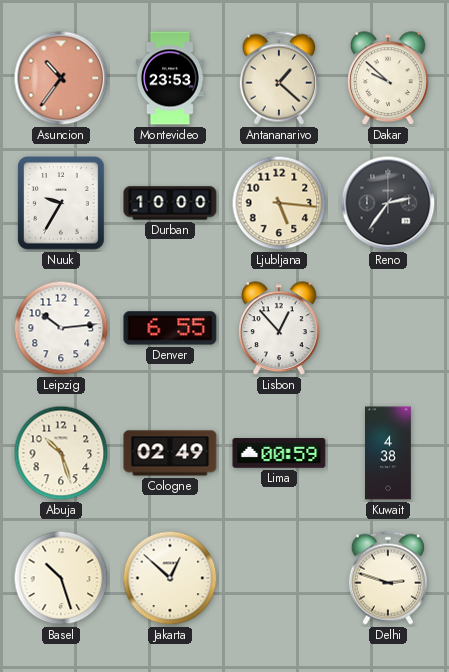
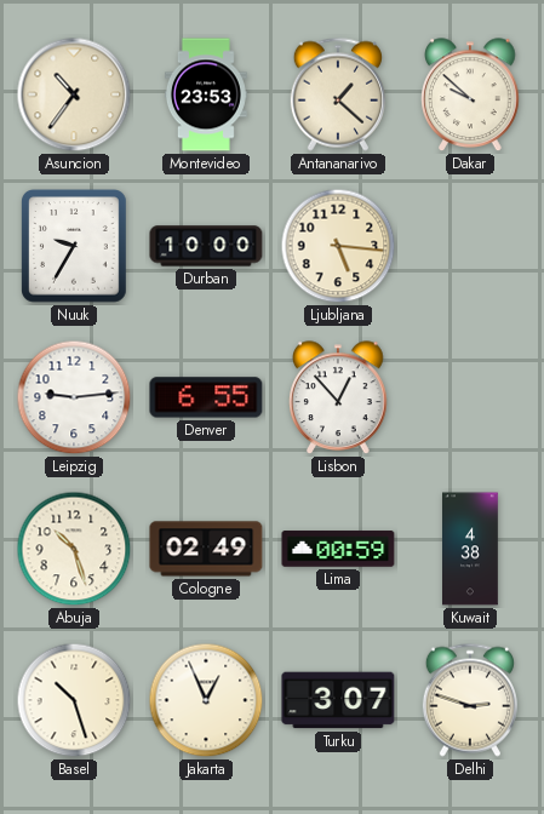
Asuncion dial: salmon -> cream (74, 94)
Reno: 2:36 -> none (388, 203)
Leipzig: 10:14 -> 9:14 (74, 397)
Jakarta: 12:52 -> 12:56 (206, 700)
Turku: none -> 3:07 (338, 700)
